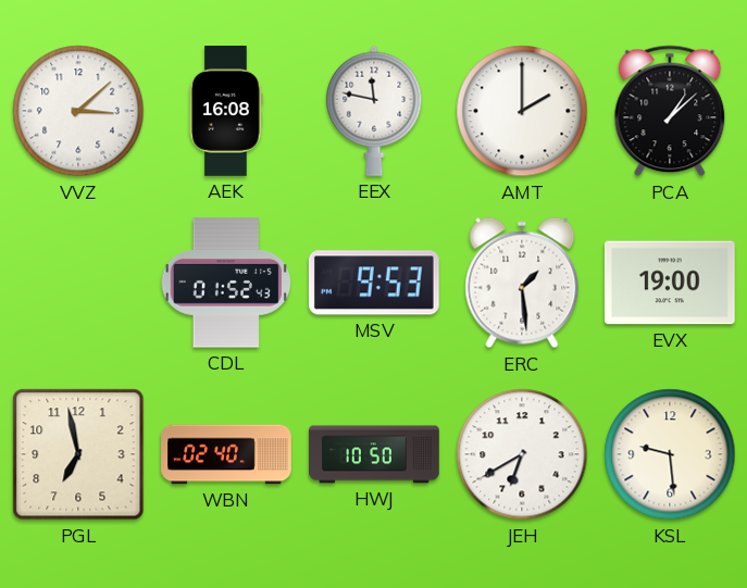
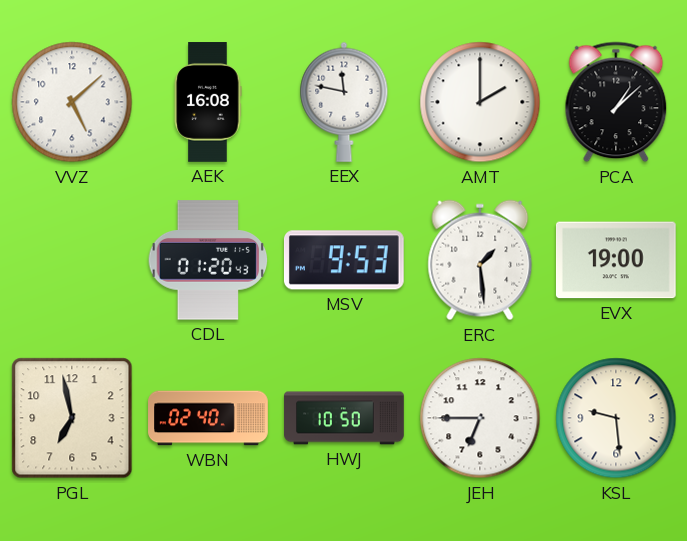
VVZ: 3:08 -> 5:08 (72, 102)
CDL: 01:52 -> 01:20 (208, 260)
JEH: 6:40 -> 6:45 (480, 418)
